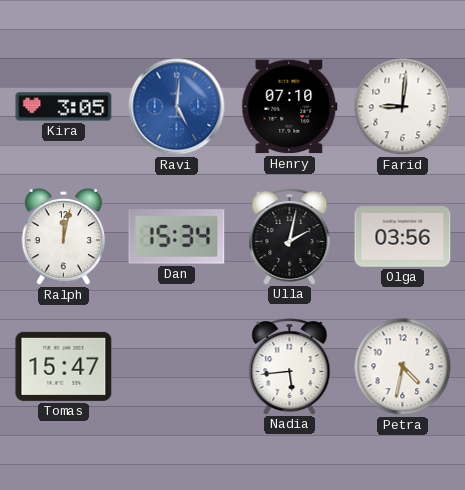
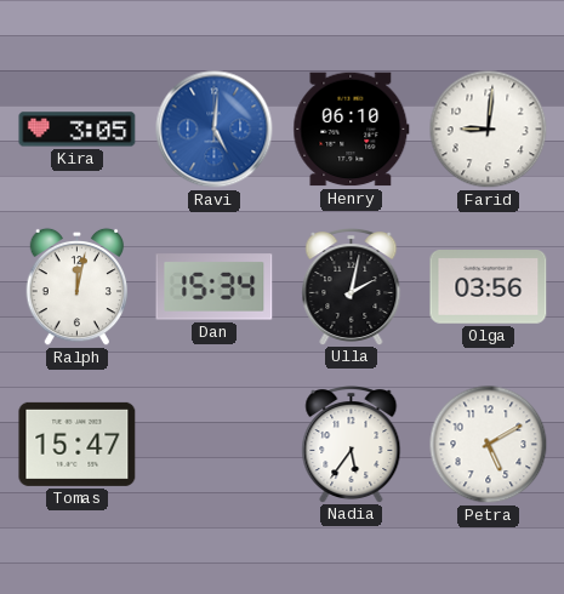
Henry: 07:10 -> 06:10 (352, 130)
Nadia: 5:44 -> 5:36 (352, 445)
Petra: 4:32 -> 5:10 (489, 445)
